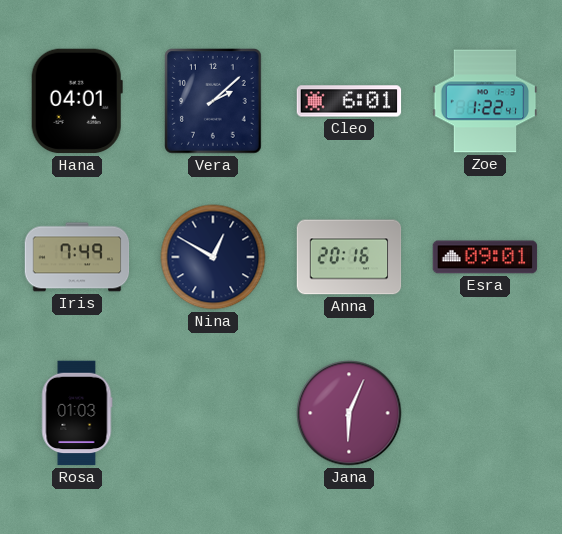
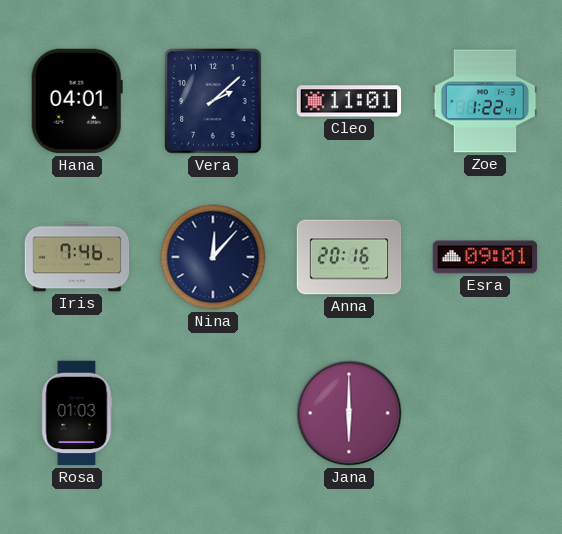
Cleo: 6:01 -> 11:01 (349, 101)
Iris: 7:49 -> 7:46 (77, 257)
Nina: 12:50 -> 12:07 (213, 257)
Jana: 6:04 -> 6:00 (349, 413)
